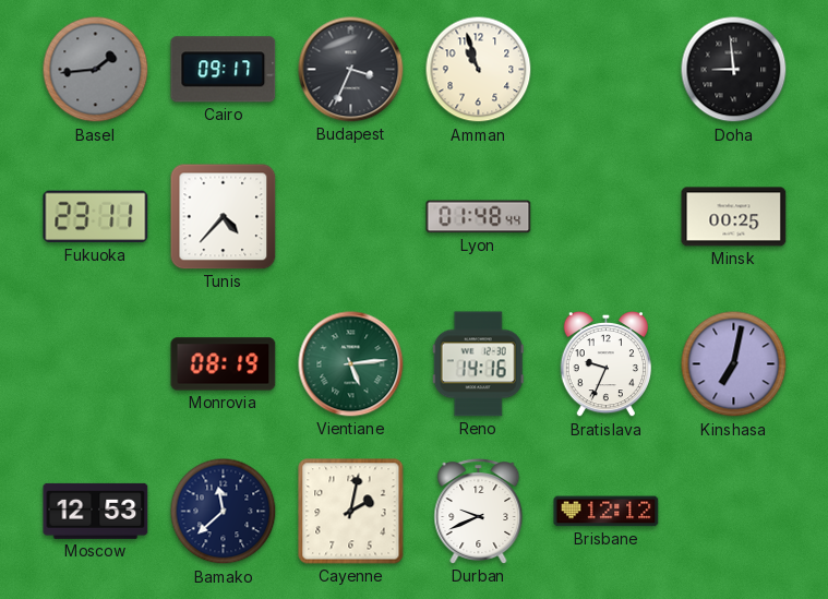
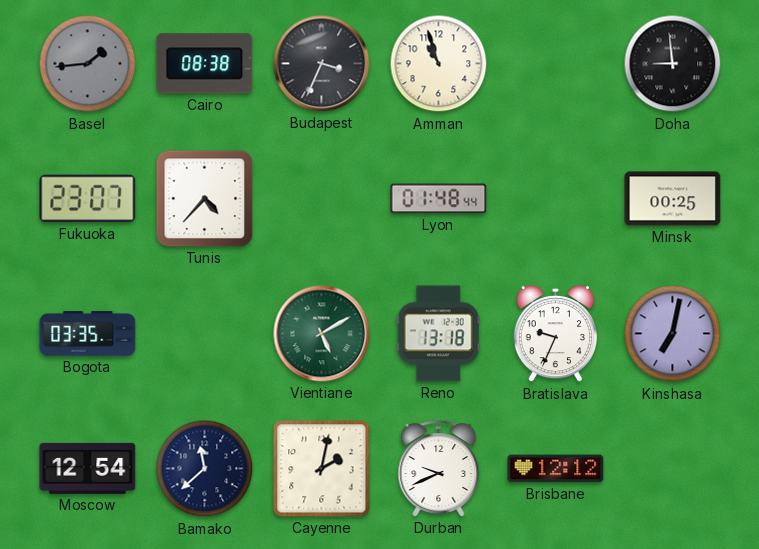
Cairo: 09:17 -> 08:38 (205, 64)
Fukuoka: 23:11 -> 23:07 (88, 199)
Bogota: none -> 03:35 (88, 334)
Monrovia: 08:19 -> none (224, 364)
Vientiane: 5:14 -> 5:10 (322, 334)
Reno: 14:16 -> 13:18 (438, 334)
Moscow: 12:53 -> 12:54 (88, 468)
